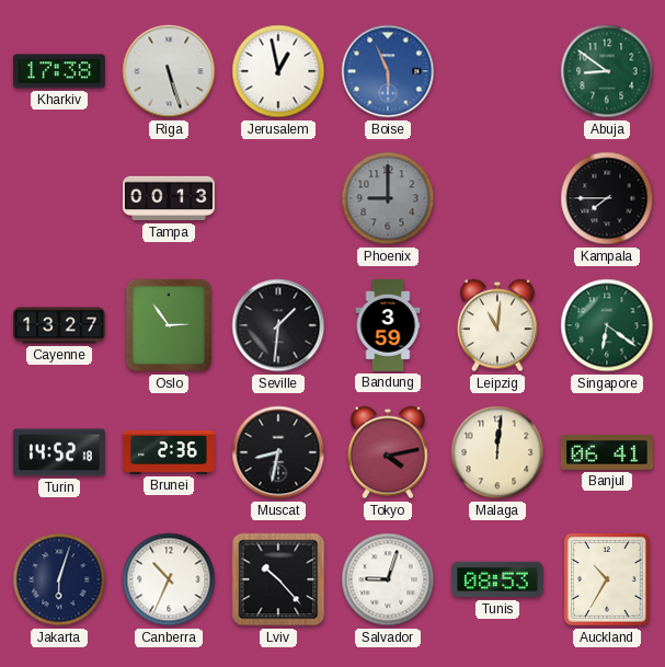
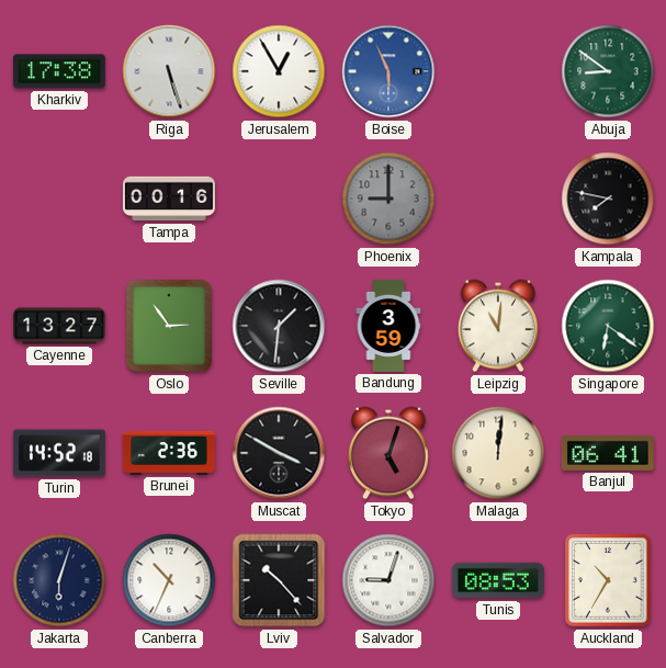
Jerusalem: 12:58 -> 12:55 (279, 71)
Tampa: 00:13 -> 00:16 (169, 199)
Kampala: 7:45 -> 7:47 (608, 199)
Muscat: 8:32 -> 3:50 (279, 453)
Tokyo: 4:13 -> 5:03 (388, 453)
